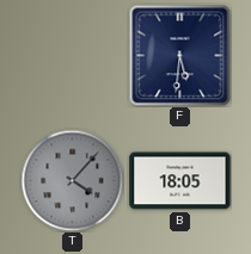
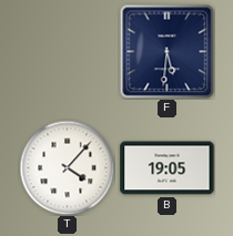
T dial: grey -> white (67, 167)
B: 18:05 -> 19:05 (168, 168)
